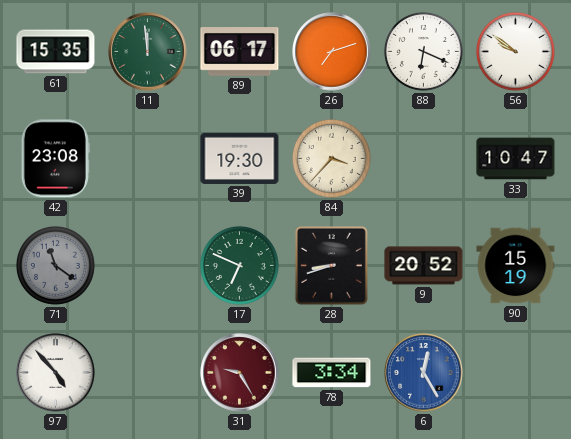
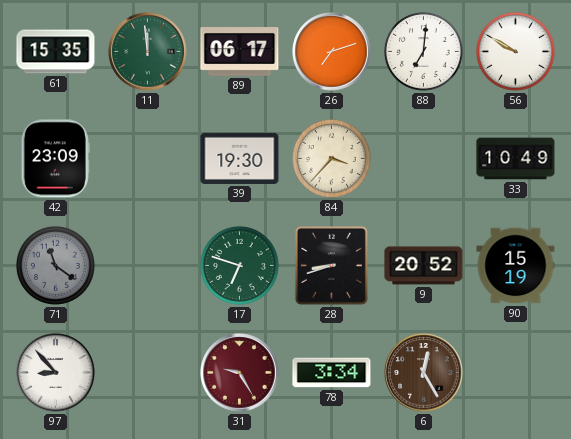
88: 6:19 -> 7:01 (423, 51)
56: 9:51 -> 9:50 (515, 51)
42: 23:08 -> 23:09 (55, 159)
33: 10:47 -> 10:49 (516, 159)
17: 6:49 -> 6:48 (239, 265)
97: 4:53 -> 8:53 (56, 373)
6 dial: blue -> brown (424, 373)
